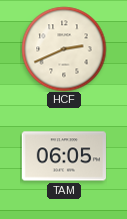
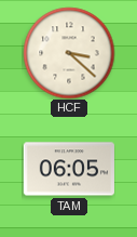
HCF: 2:41 -> 3:22 (69, 53)
